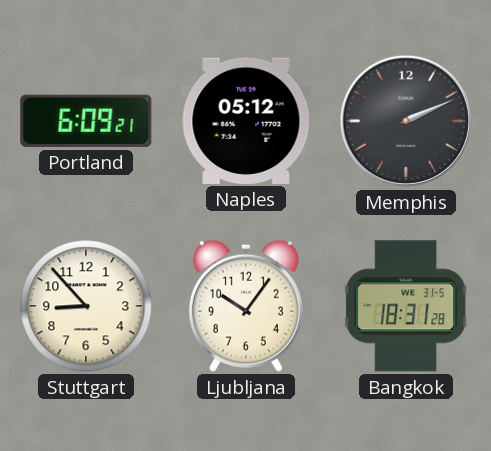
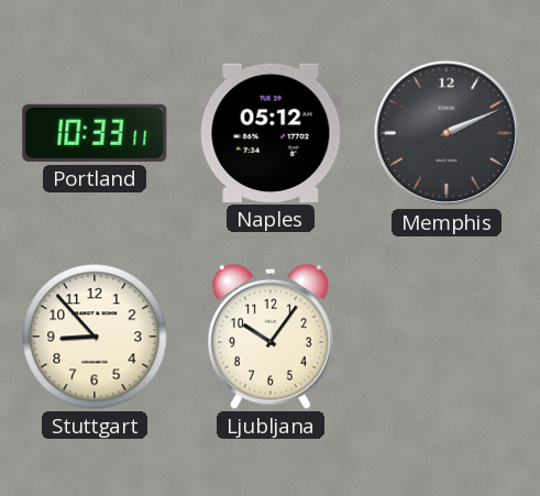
Portland: 6:09 -> 10:33 (95, 133)
Bangkok: 18:31 -> none (407, 306)
